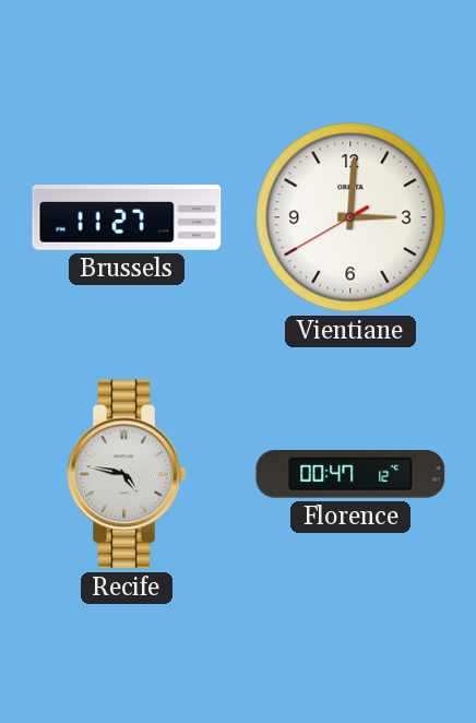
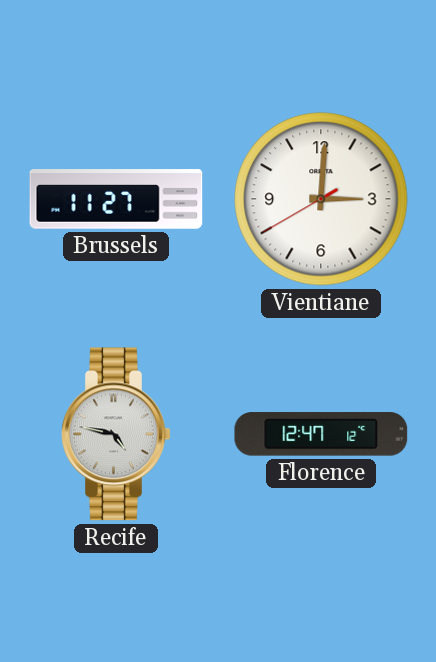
Florence: 00:47 -> 12:47 (321, 434)
